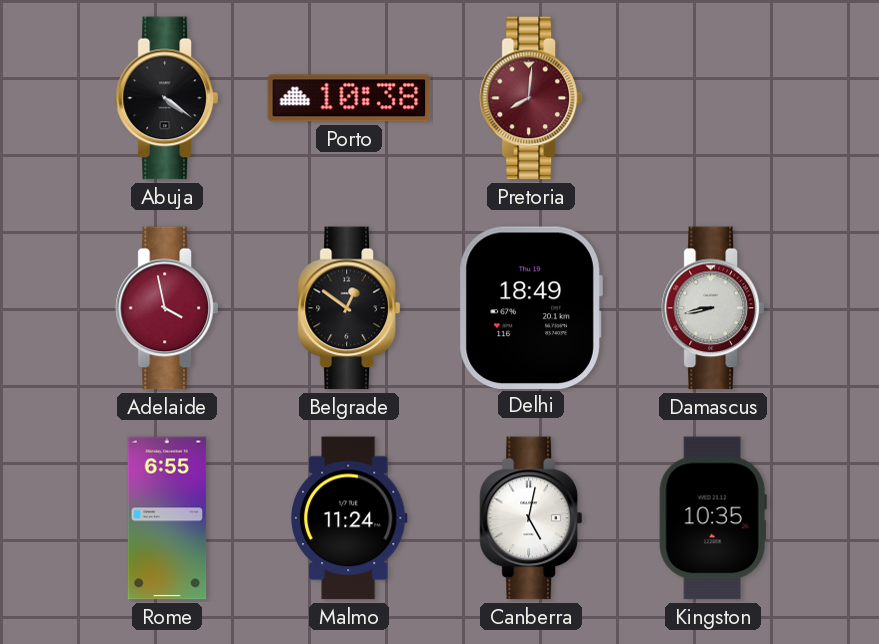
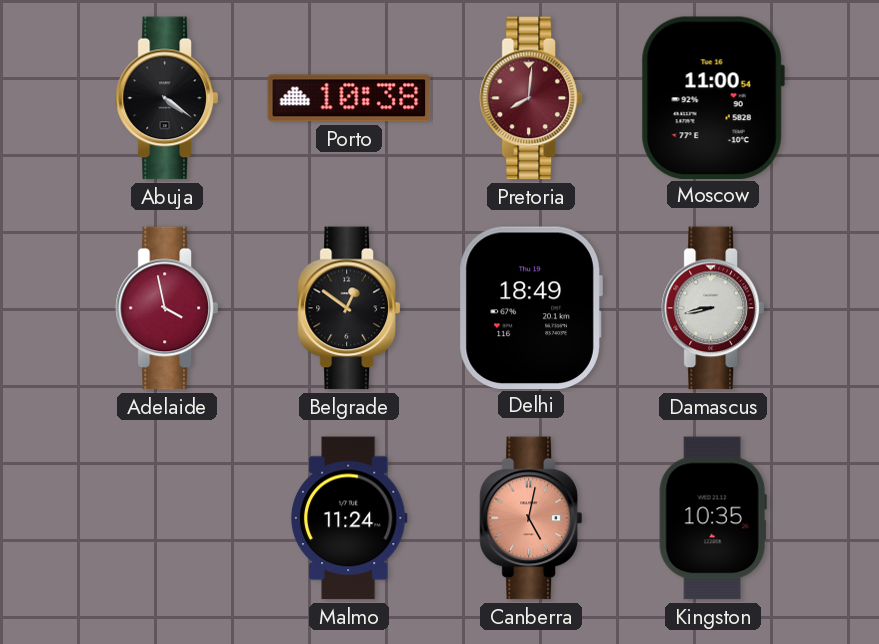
Moscow: none -> 11:00 (713, 97)
Rome: 6:55 -> none (167, 518)
Canberra dial: white -> salmon (531, 518)
